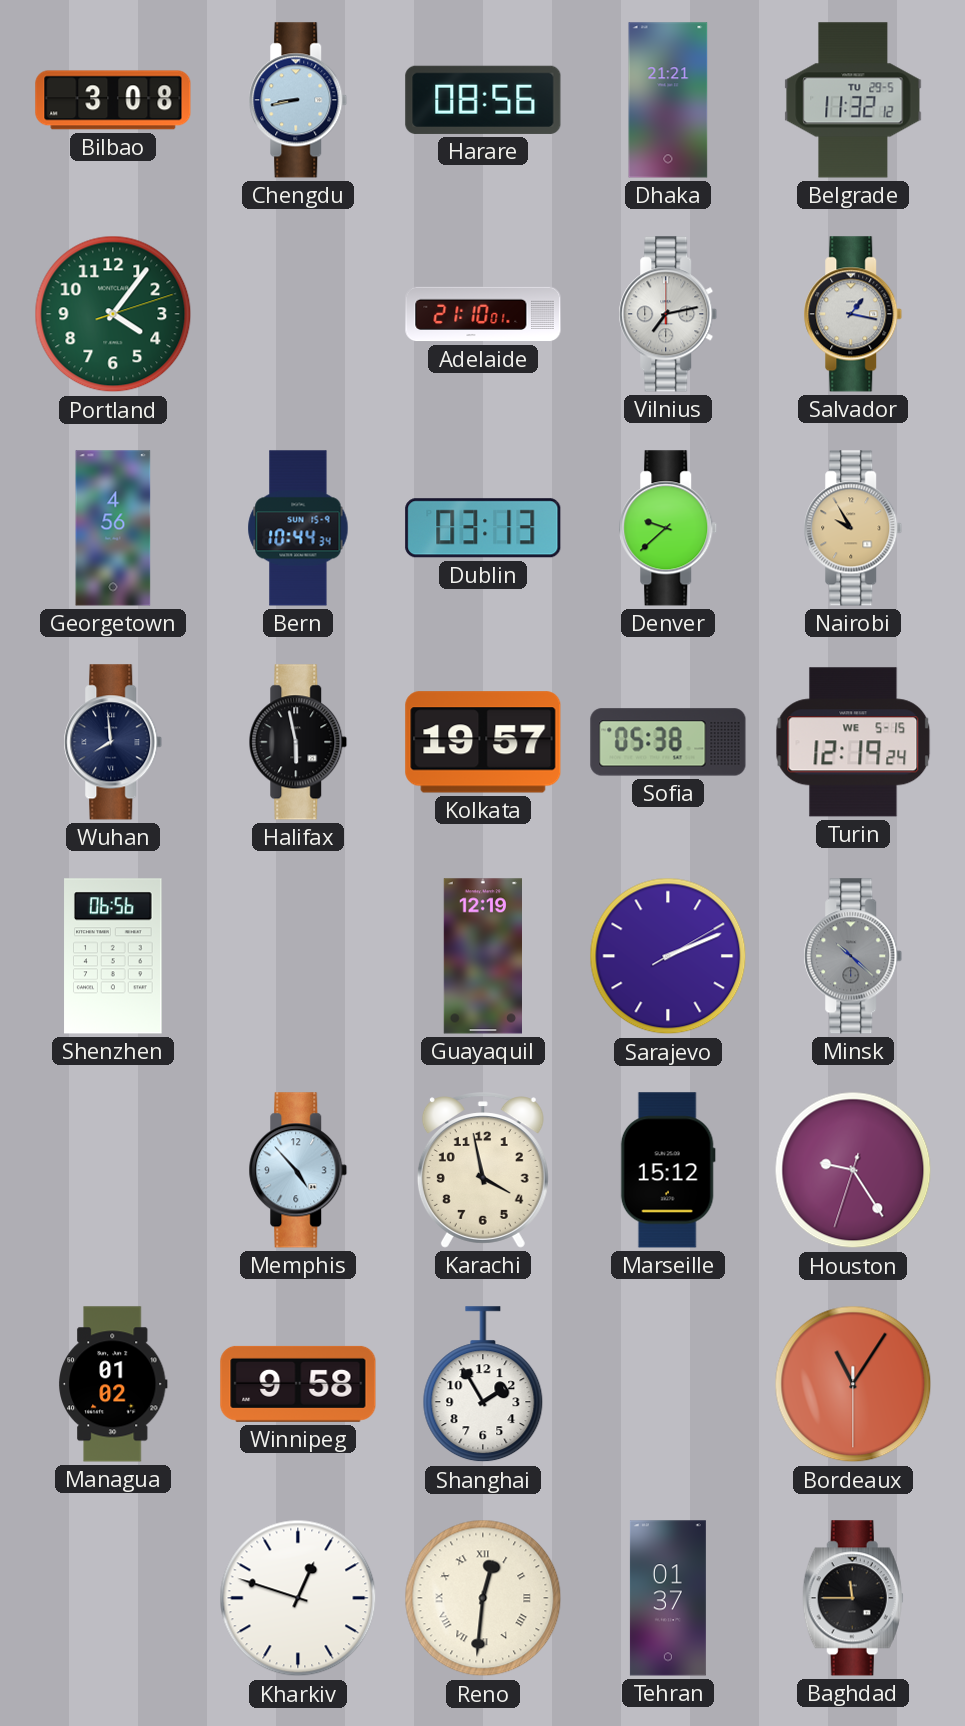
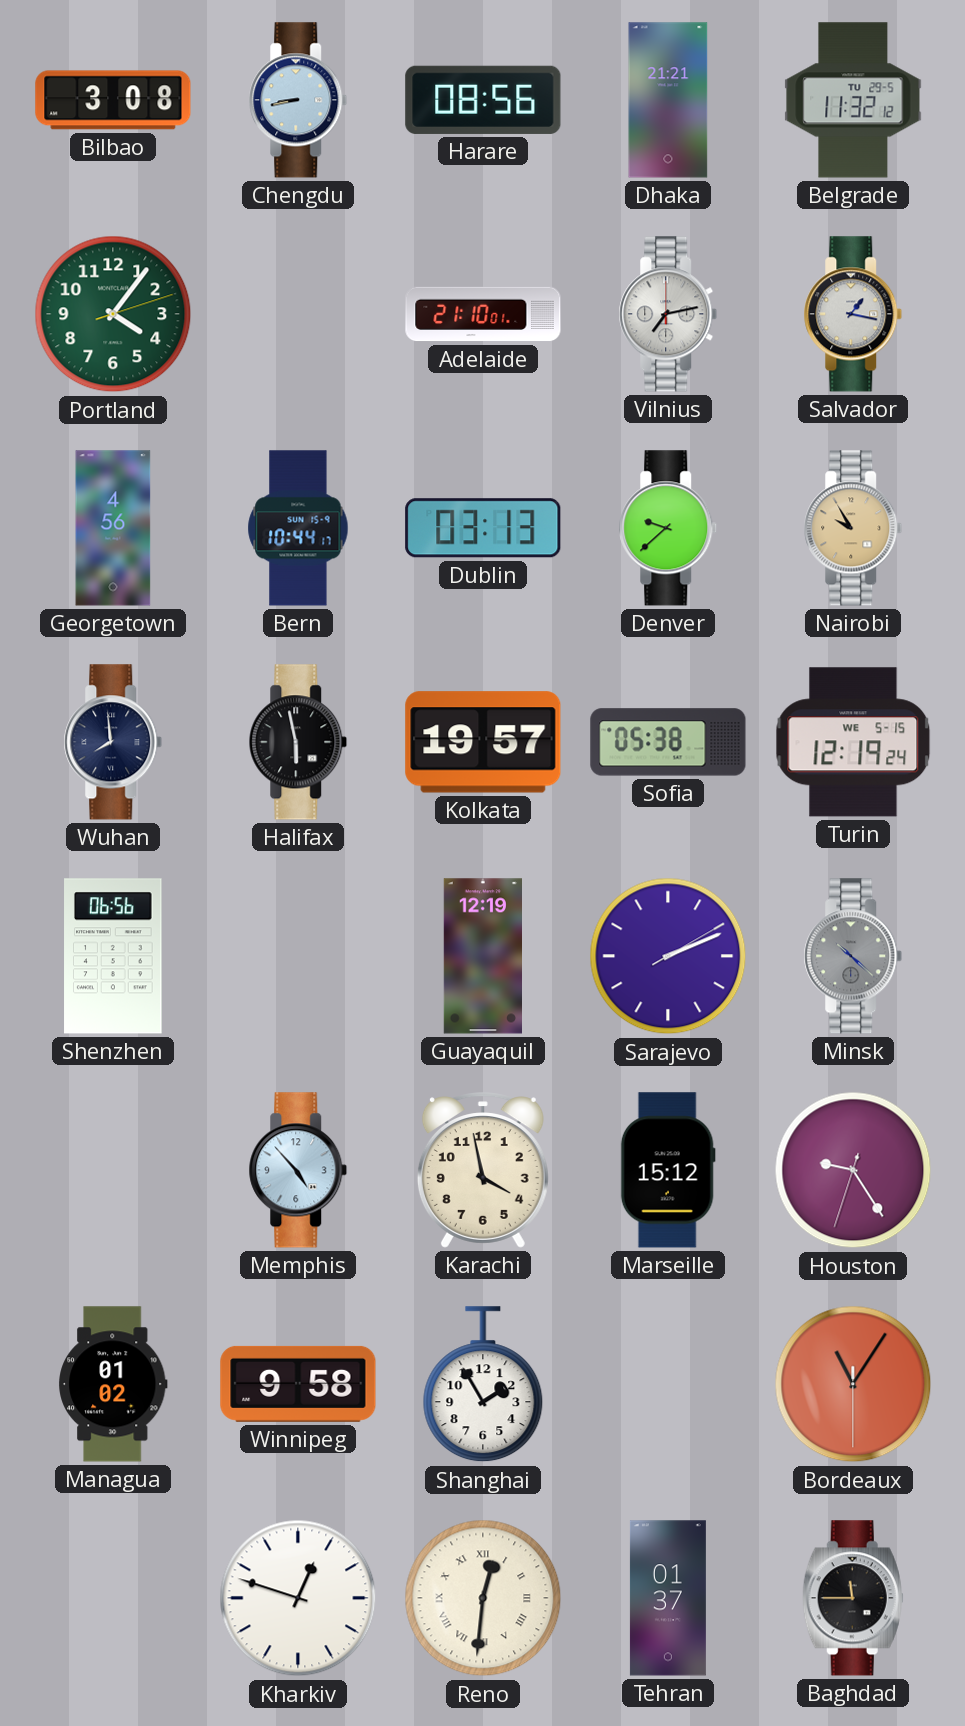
Bern: 10:44:34 -> 10:44:17 (298, 528)
